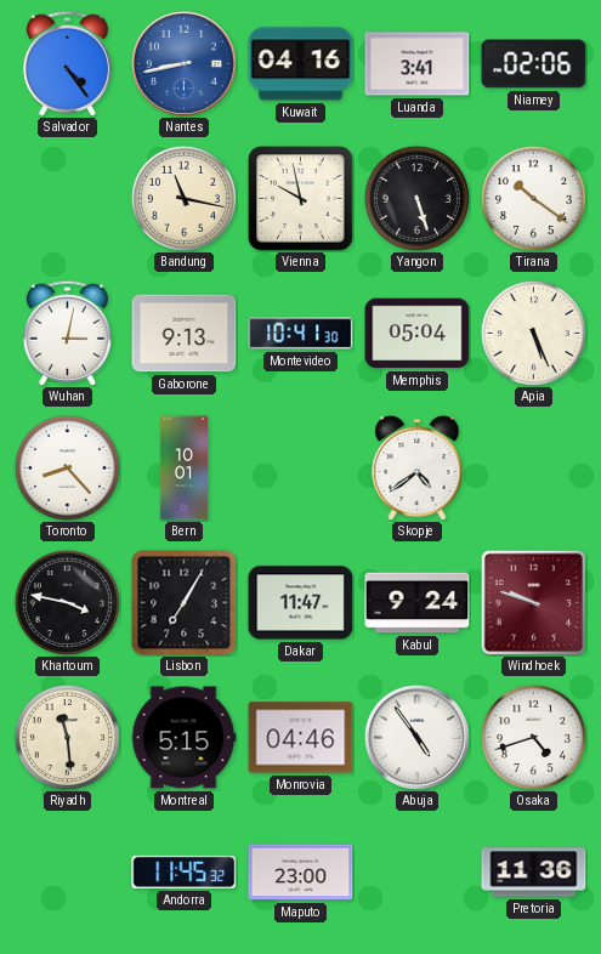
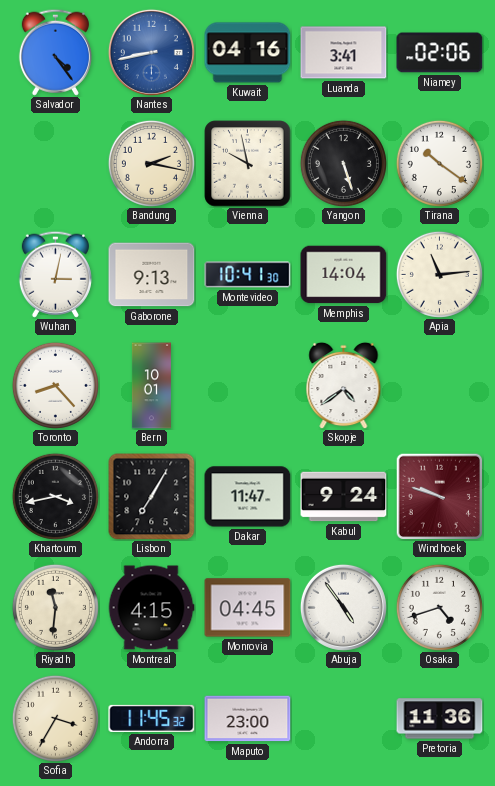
Bandung: 11:17 -> 2:17 (151, 163)
Memphis: 05:04 -> 14:04 (344, 275)
Apia: 5:26 -> 11:14 (439, 274)
Khartoum: 3:47 -> 3:43 (55, 496)
Riyadh: 11:29 -> 11:31 (55, 607)
Montreal: 5:15 -> 4:15 (151, 608)
Monrovia: 04:46 -> 04:45 (248, 608)
Sofia: none -> 3:35 (55, 718)
